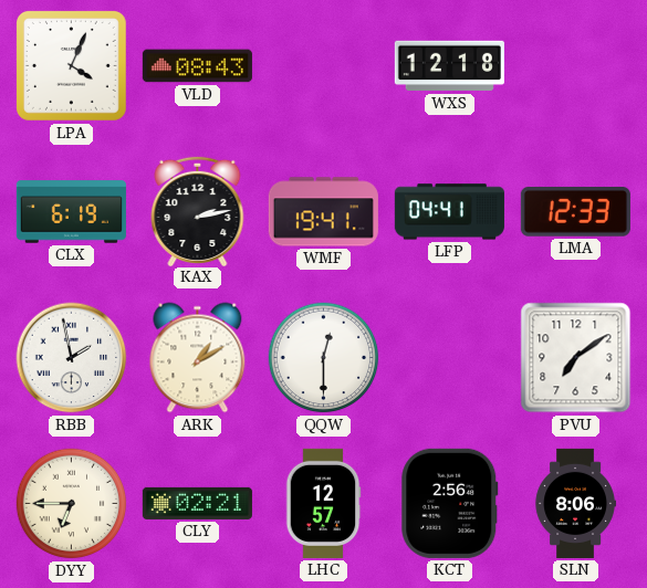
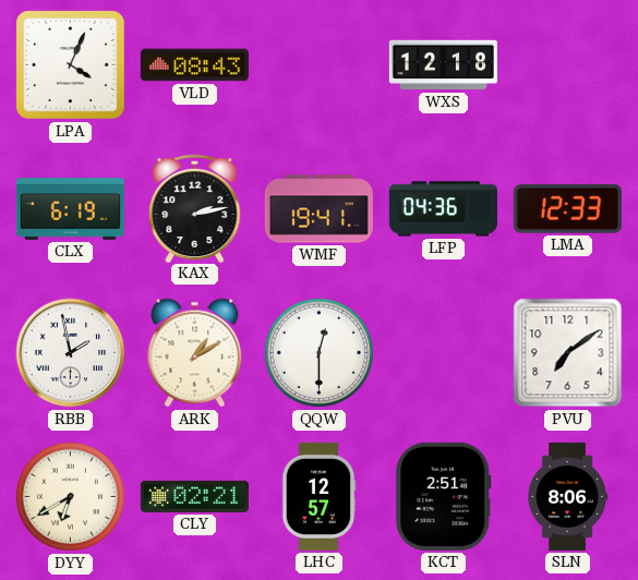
LFP: 04:41 -> 04:36 (443, 209)
DYY: 6:45 -> 6:40 (71, 497)
KCT: 2:56 -> 2:51 (444, 496)
